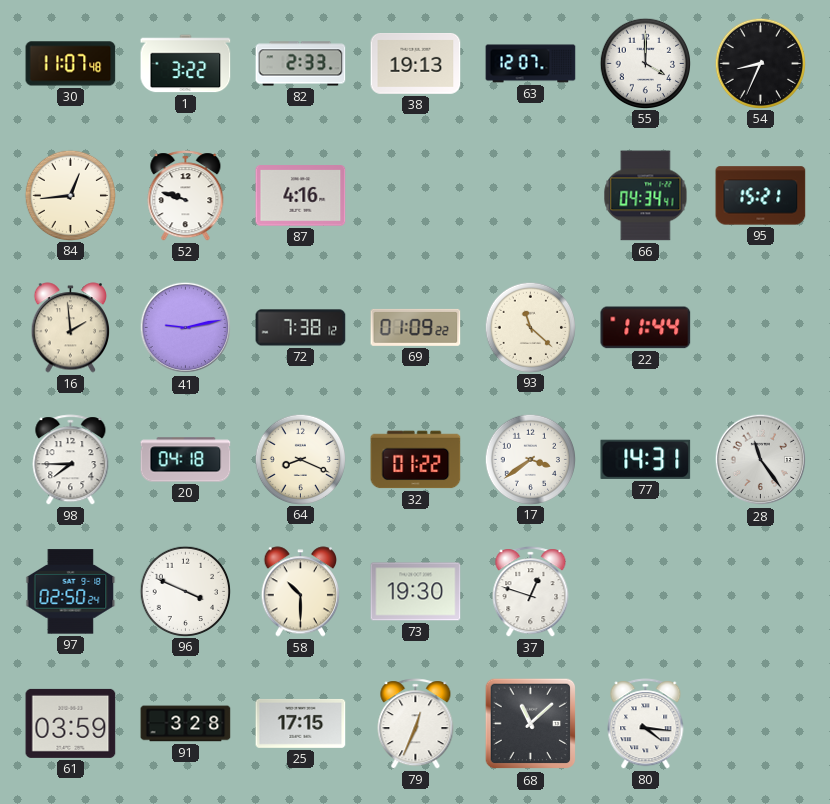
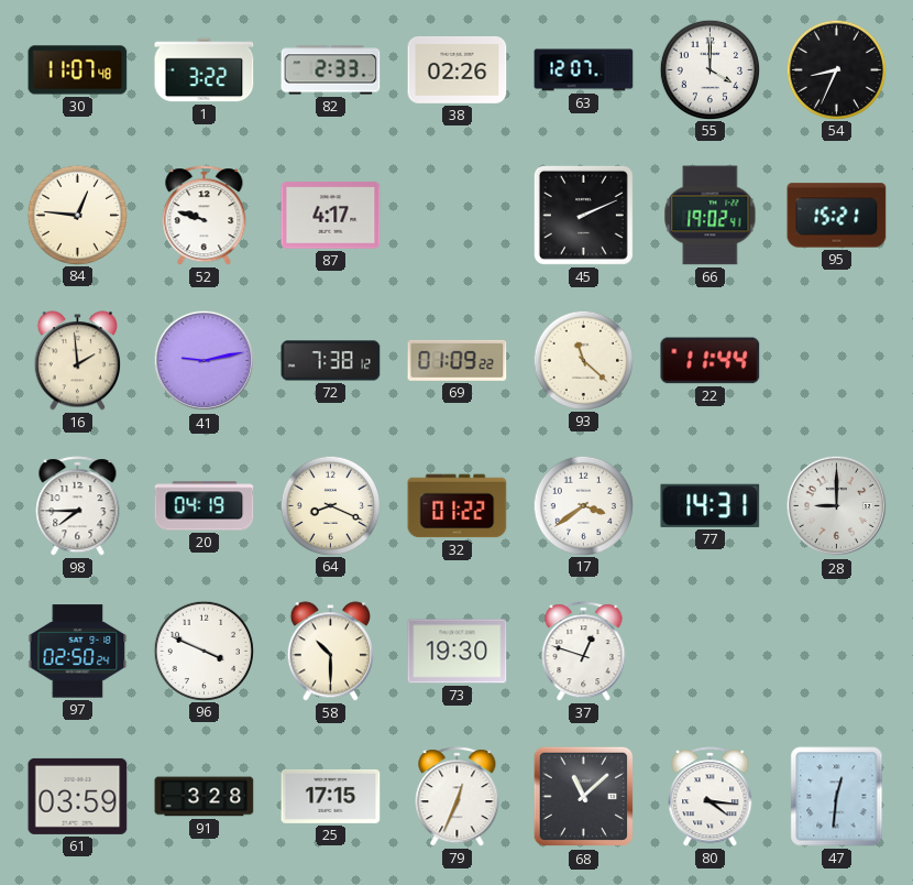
38: 19:13 -> 02:26 (458, 70)
84: 12:44 -> 12:46 (77, 215)
87: 4:16 -> 4:17 (331, 216)
45: none -> 2:11 (583, 215)
66: 04:34 -> 19:02 (711, 216)
20: 04:18 -> 04:19 (205, 506)
28: 11:24 -> 9:00 (837, 506)
47: none -> 12:31 (837, 797)
